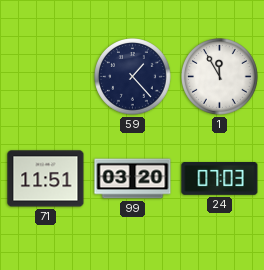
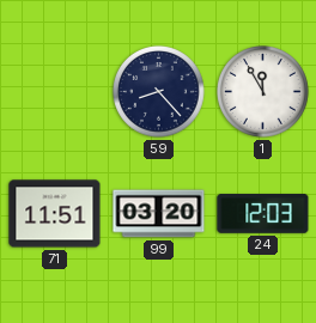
59: 1:23 -> 8:23 (159, 92)
24: 07:03 -> 12:03 (263, 214)
